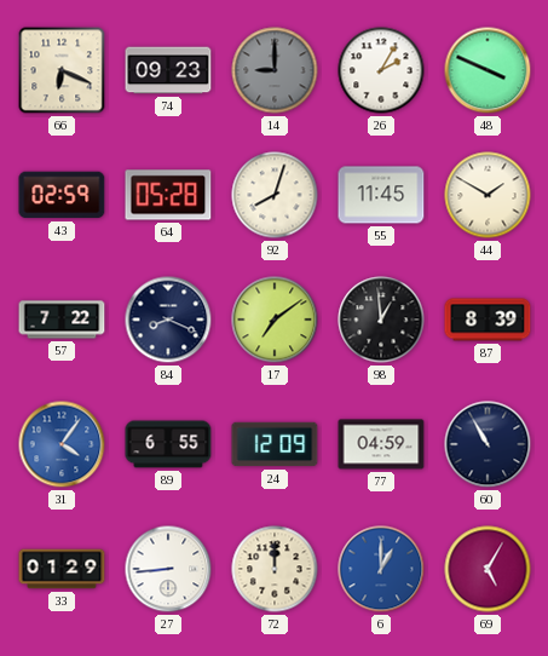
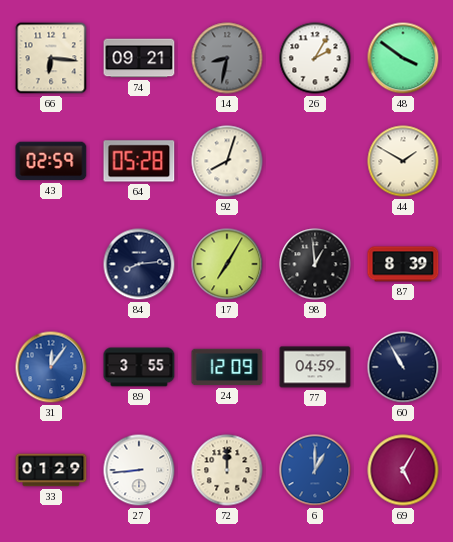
66: 6:19 -> 6:16 (51, 58)
74: 09:23 -> 09:21 (139, 58)
14: 9:00 -> 8:32 (227, 58)
48: 3:49 -> 3:51 (403, 58)
55: 11:45 -> none (381, 195)
57: 7:22 -> none (62, 320)
84: 8:19 -> 8:14 (139, 264)
17: 7:09 -> 7:05 (227, 264)
31: 4:06 -> 12:06 (51, 367)
89: 6:55 -> 3:55 (139, 367)
